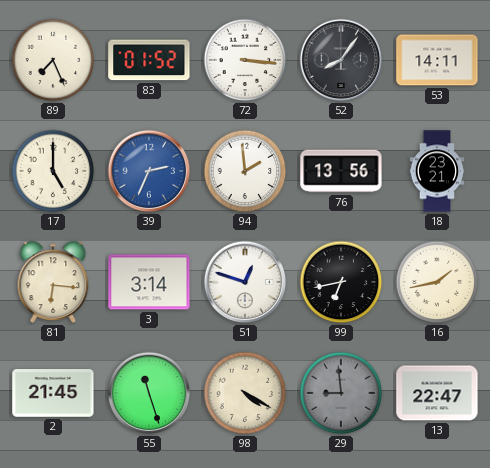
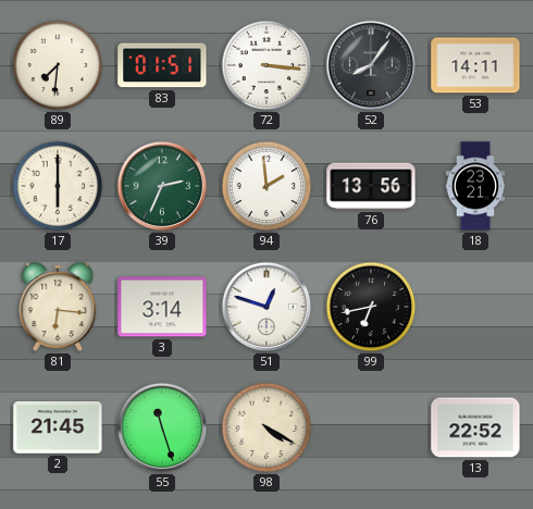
89: 7:26 -> 7:31 (58, 65)
83: 01:52 -> 01:51 (162, 65)
17: 5:00 -> 6:00 (58, 186)
39 dial: blue -> green (162, 186)
16: 1:43 -> none (437, 282)
29: 8:59 -> none (341, 393)
13: 22:47 -> 22:52 (475, 427)
